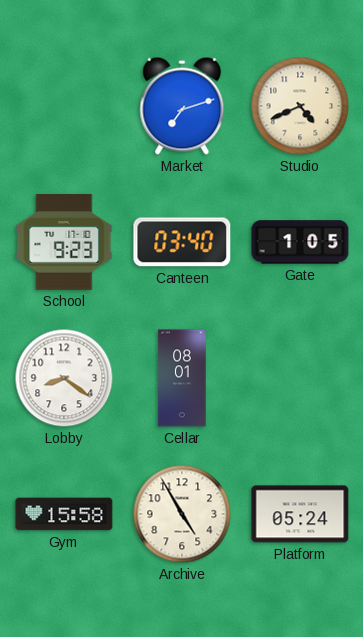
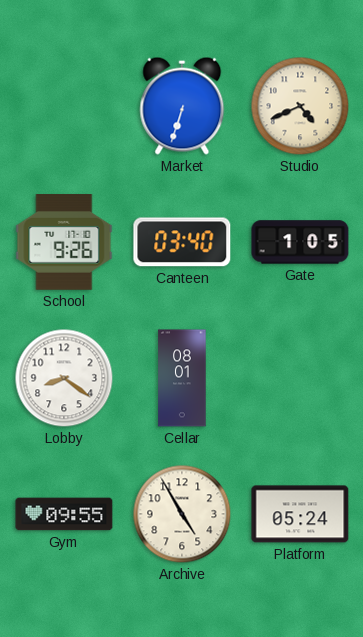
Market: 7:12 -> 6:33 (182, 106)
School: 9:23 -> 9:26 (64, 242)
Gym: 15:58 -> 09:55 (64, 514)
